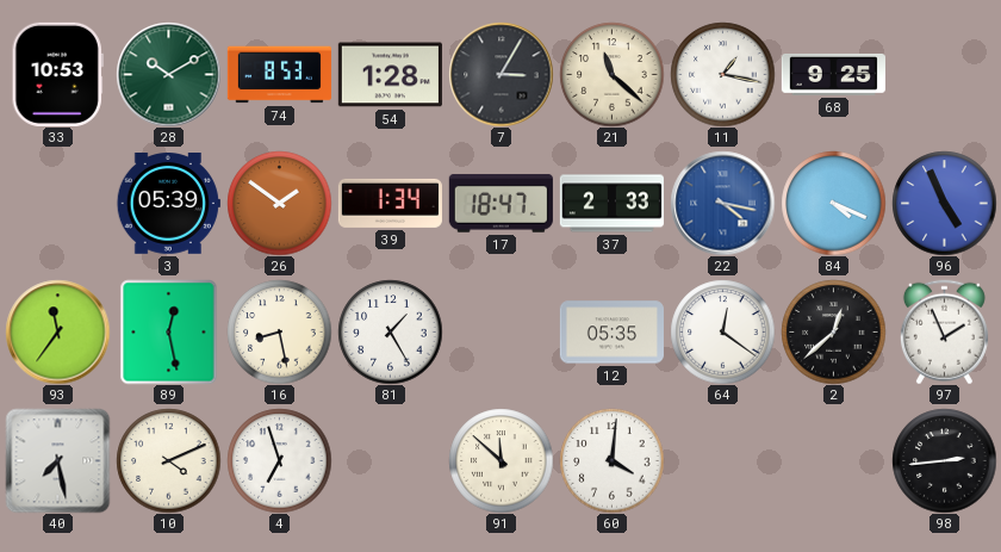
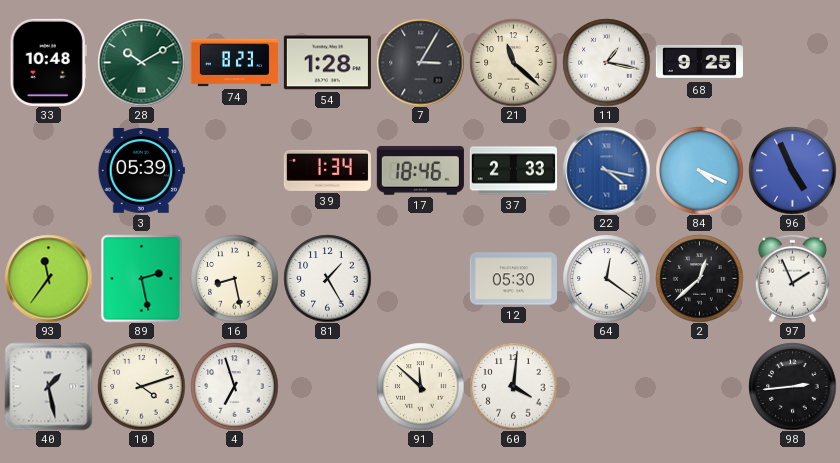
33: 10:53 -> 10:48 (48, 62)
74: 8:53 -> 8:23 (234, 63)
26: 1:51 -> none (279, 203)
17: 18:47 -> 18:46 (420, 170)
89: 12:28 -> 2:28 (142, 278)
12: 05:35 -> 05:30 (513, 279)
40: 7:28 -> 1:28 (48, 386)
10: 4:11 -> 4:12 (141, 386)
